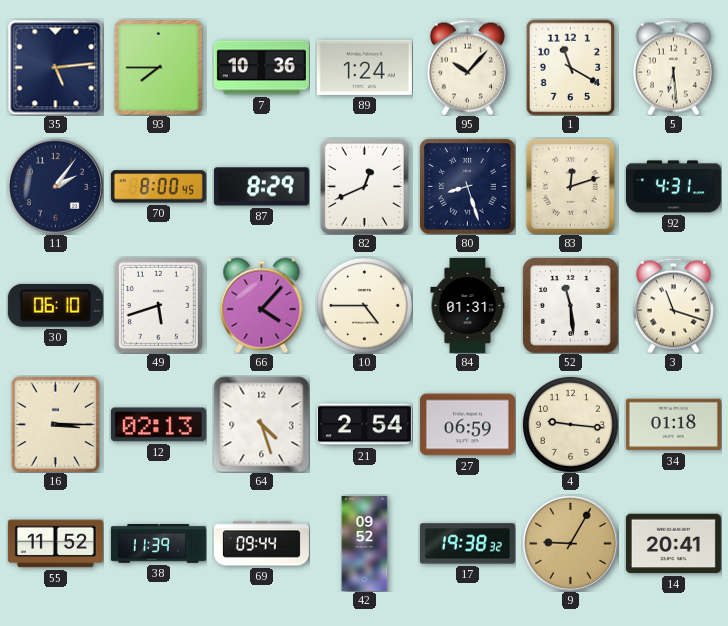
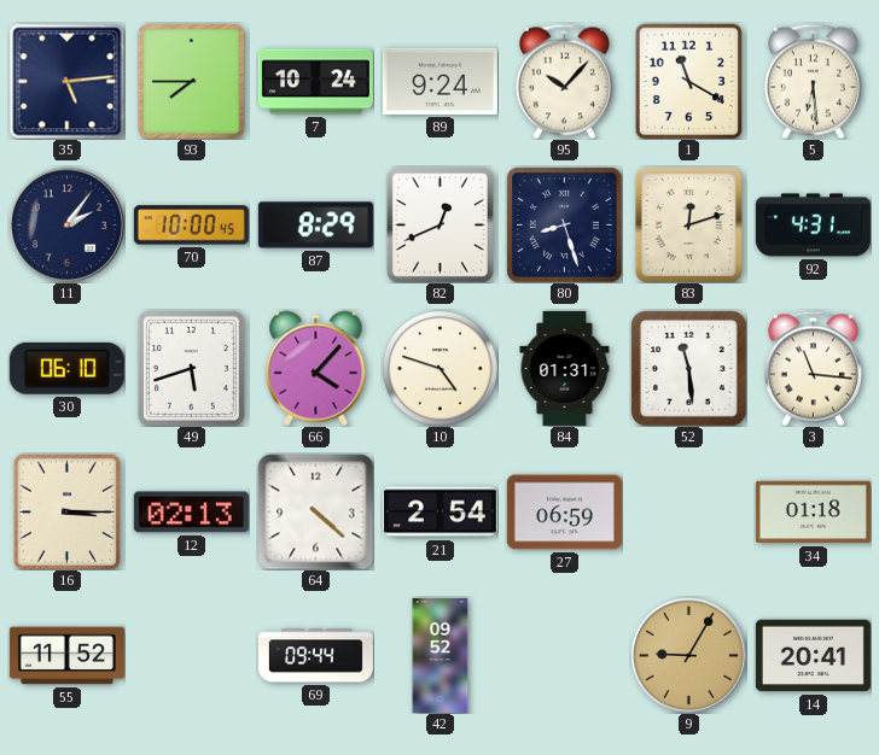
7: 10:36 -> 10:24 (315, 82)
89: 1:24 -> 9:24 (439, 81)
70: 8:00 -> 10:00 (191, 226)
10: 4:45 -> 4:48 (439, 368)
3: 11:18 -> 11:16 (813, 368)
64: 4:27 -> 4:22 (315, 511)
4: 9:16 -> none (570, 424)
38: 11:39 -> none (158, 544)
17: 19:38 -> none (467, 544)
